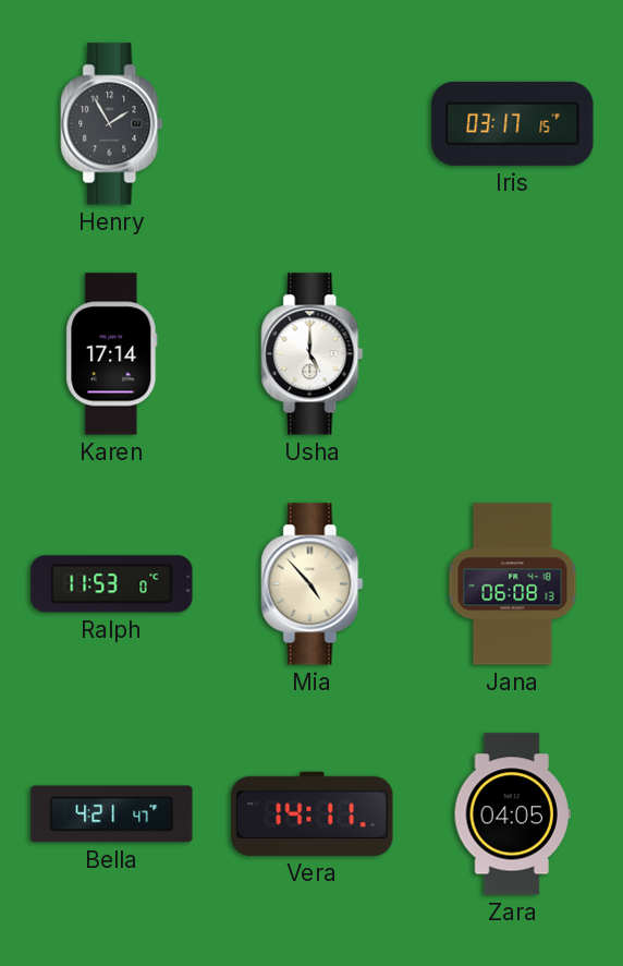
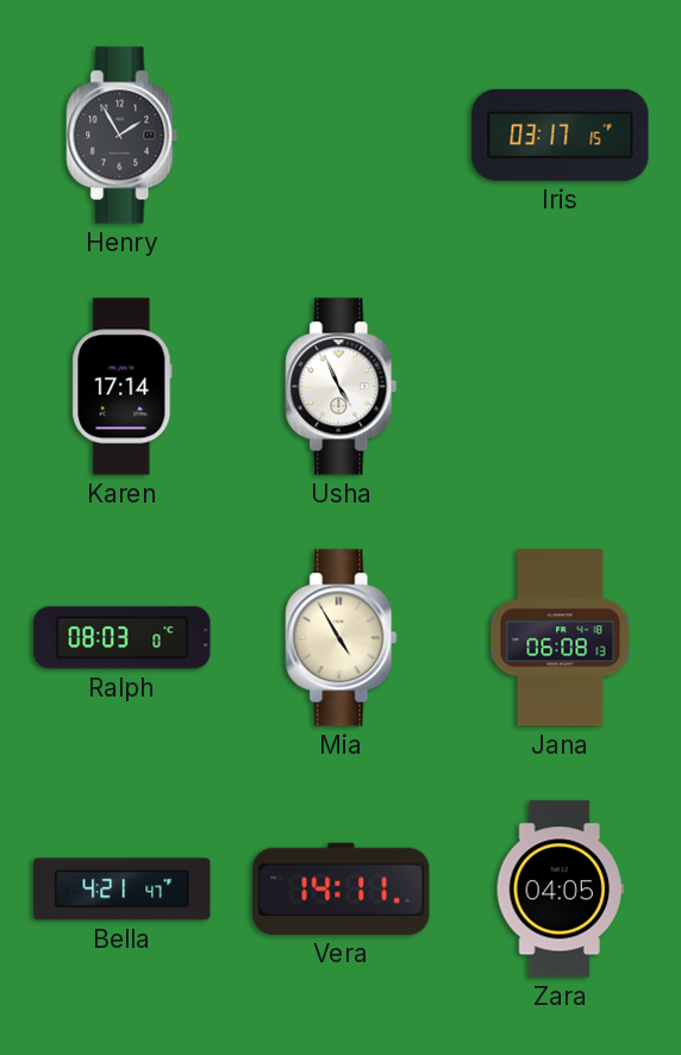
Usha: 5:00 -> 4:56 (342, 387)
Ralph: 11:53 -> 08:03 (123, 638)
Mia: 4:53 -> 4:55 (342, 638)
